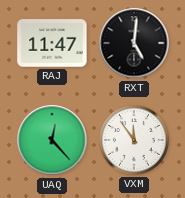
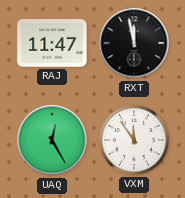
RXT: 5:01 -> 11:58 (134, 43)
UAQ: 12:23 -> 12:25 (52, 140)
